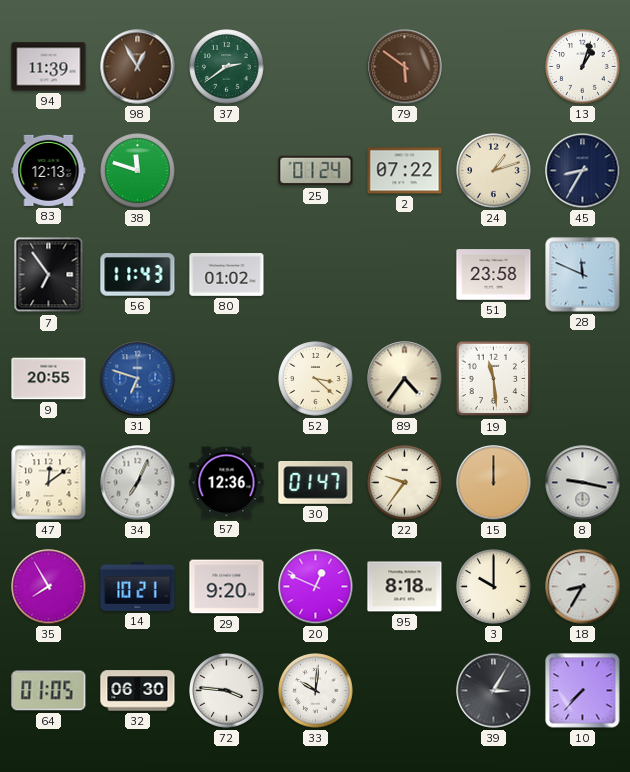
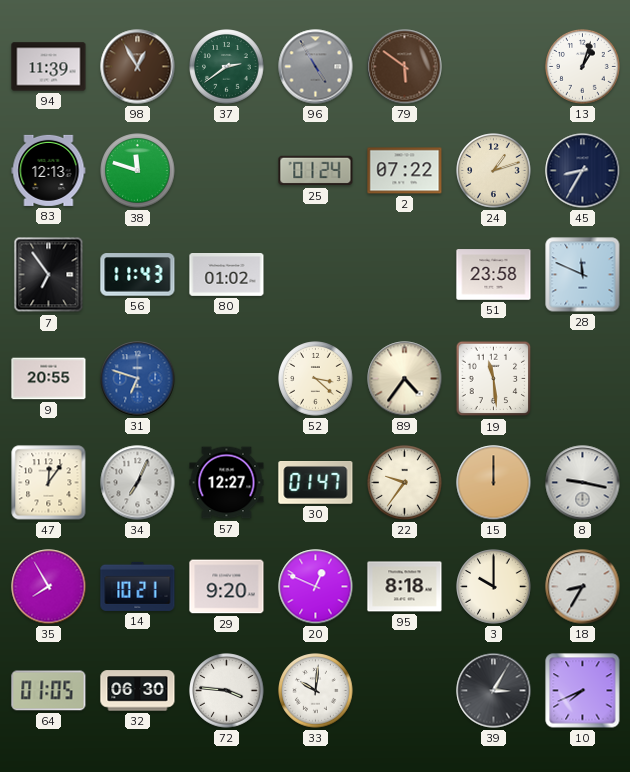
96: none -> 4:55 (316, 67)
47: 12:09 -> 12:06 (49, 483)
57: 12:36 -> 12:27 (227, 483)
10: 7:37 -> 7:41 (583, 691)
